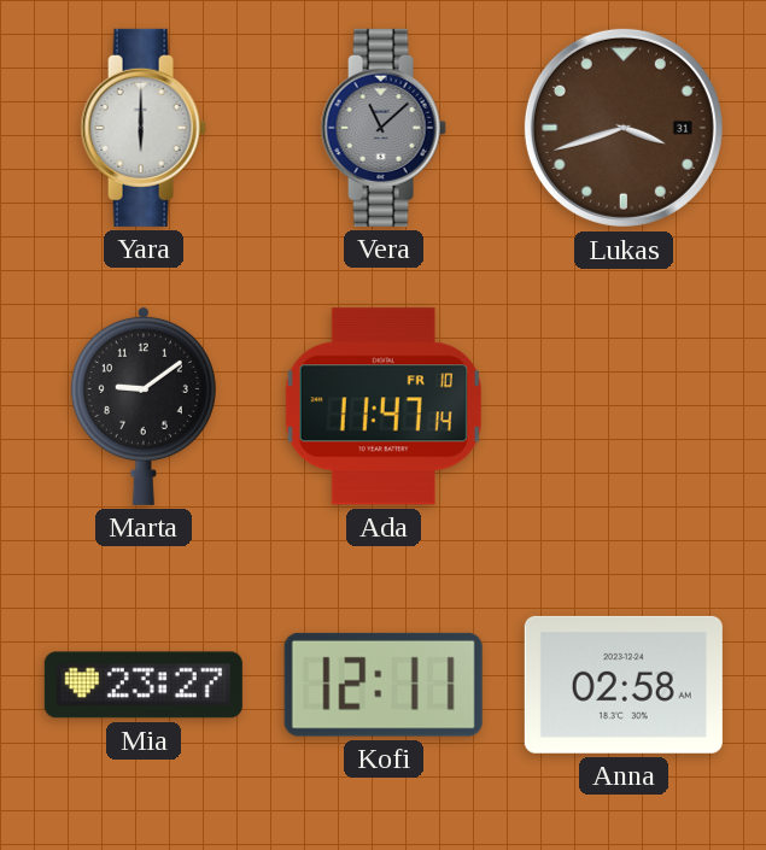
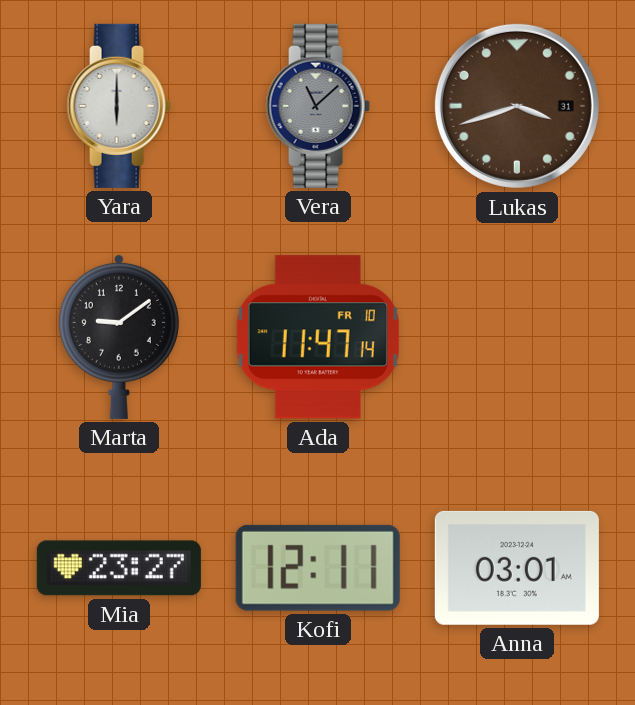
Anna: 02:58 -> 03:01 (517, 568)
